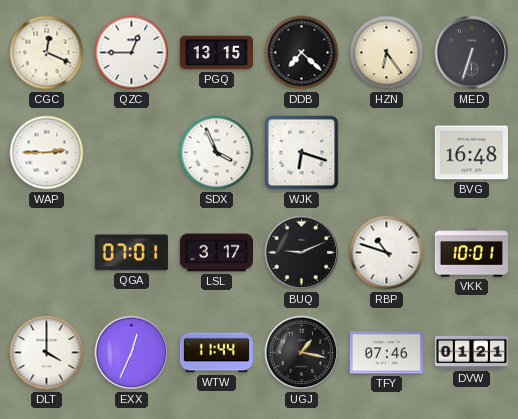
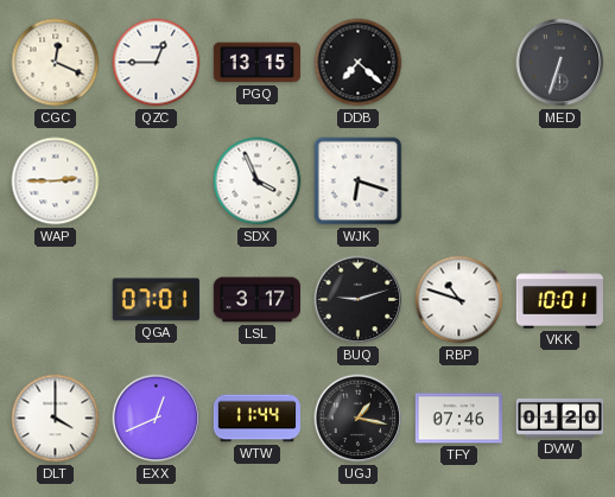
HZN: 6:24 -> none (387, 53)
BVG: 16:48 -> none (471, 153)
BUQ: 9:11 -> 9:12 (359, 300)
EXX: 12:34 -> 12:41 (157, 419)
DVW: 01:21 -> 01:20 (559, 418)
